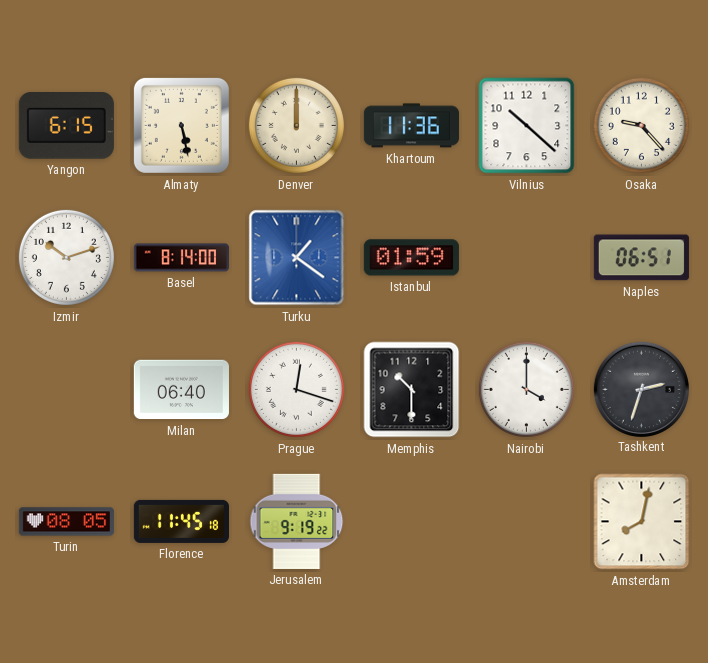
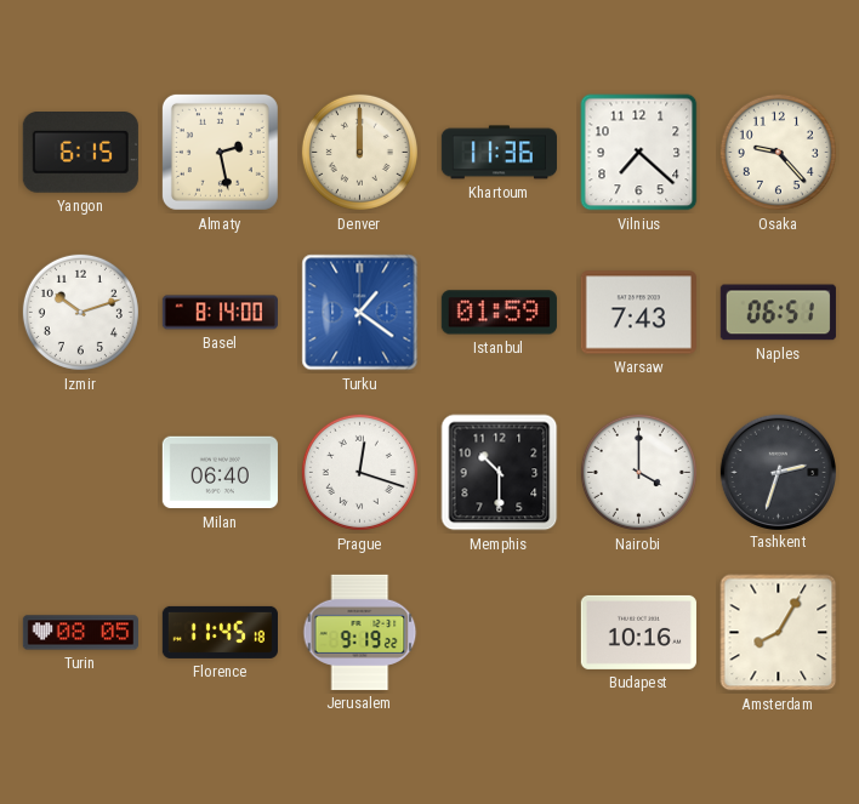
Almaty: 5:28 -> 2:28 (220, 152)
Vilnius: 10:22 -> 7:22 (639, 153)
Warsaw: none -> 7:43 (638, 313)
Budapest: none -> 10:16 (638, 632)
Amsterdam: 8:02 -> 8:05 (779, 633)
